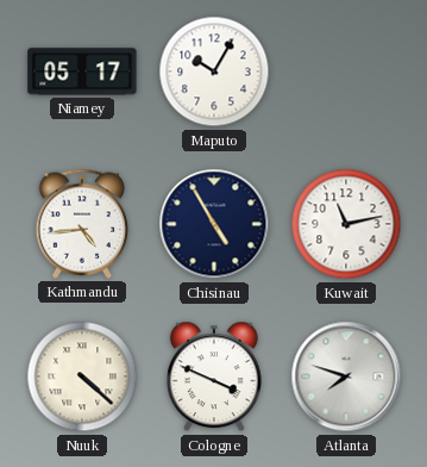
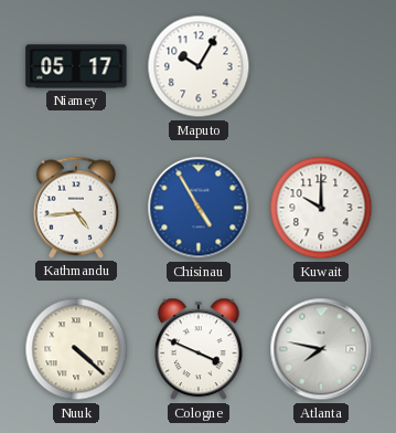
Chisinau dial: navy -> blue (199, 208)
Kuwait: 11:13 -> 10:00 (321, 208)
Atlanta: 7:48 -> 7:47 (321, 349)
